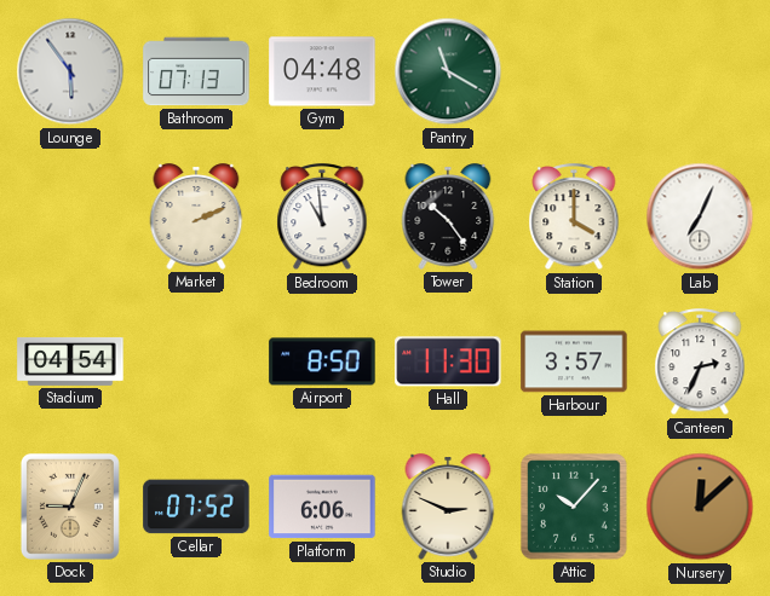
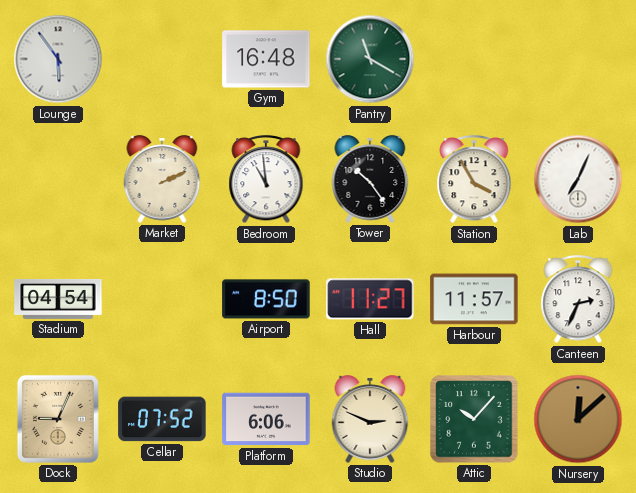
Bathroom: 07:13 -> none (196, 71)
Gym: 04:48 -> 16:48 (266, 59)
Station: 4:00 -> 3:55 (474, 180)
Hall: 11:30 -> 11:27 (370, 299)
Harbour: 3:57 -> 11:57 (474, 299)
